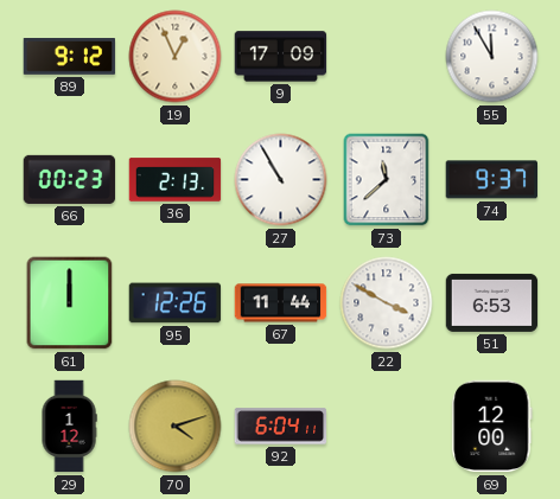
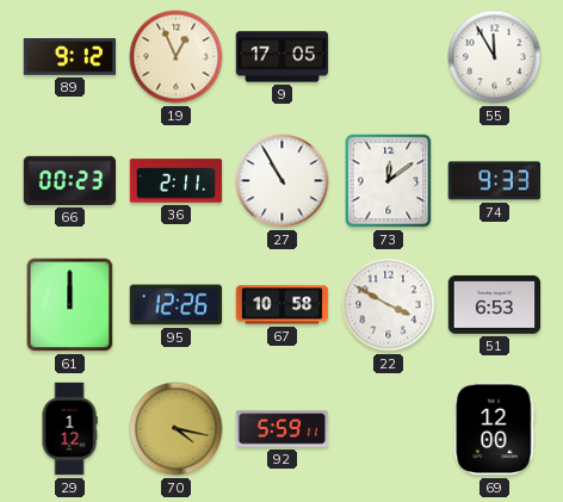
9: 17:09 -> 17:05 (283, 57)
36: 2:13 -> 2:11 (177, 181)
73: 11:38 -> 12:09 (389, 181)
74: 9:37 -> 9:33 (494, 181)
67: 11:44 -> 10:58 (283, 305)
70: 4:12 -> 4:17 (177, 429)
92: 6:04 -> 5:59 (283, 429)
